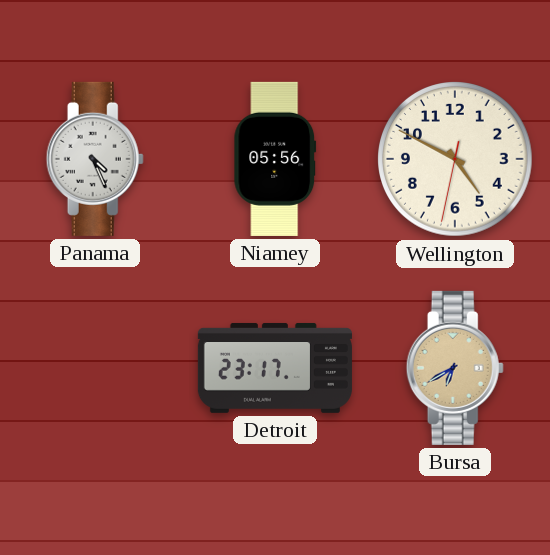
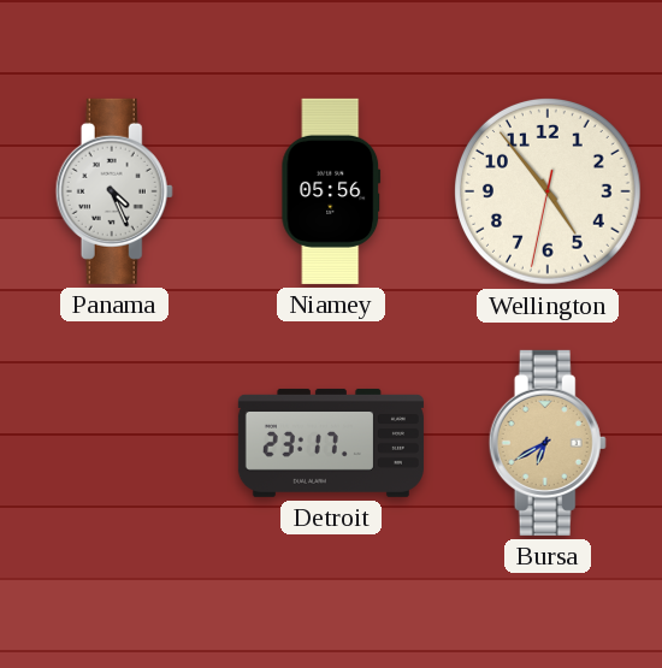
Wellington: 4:49 -> 4:53 (549, 193)
